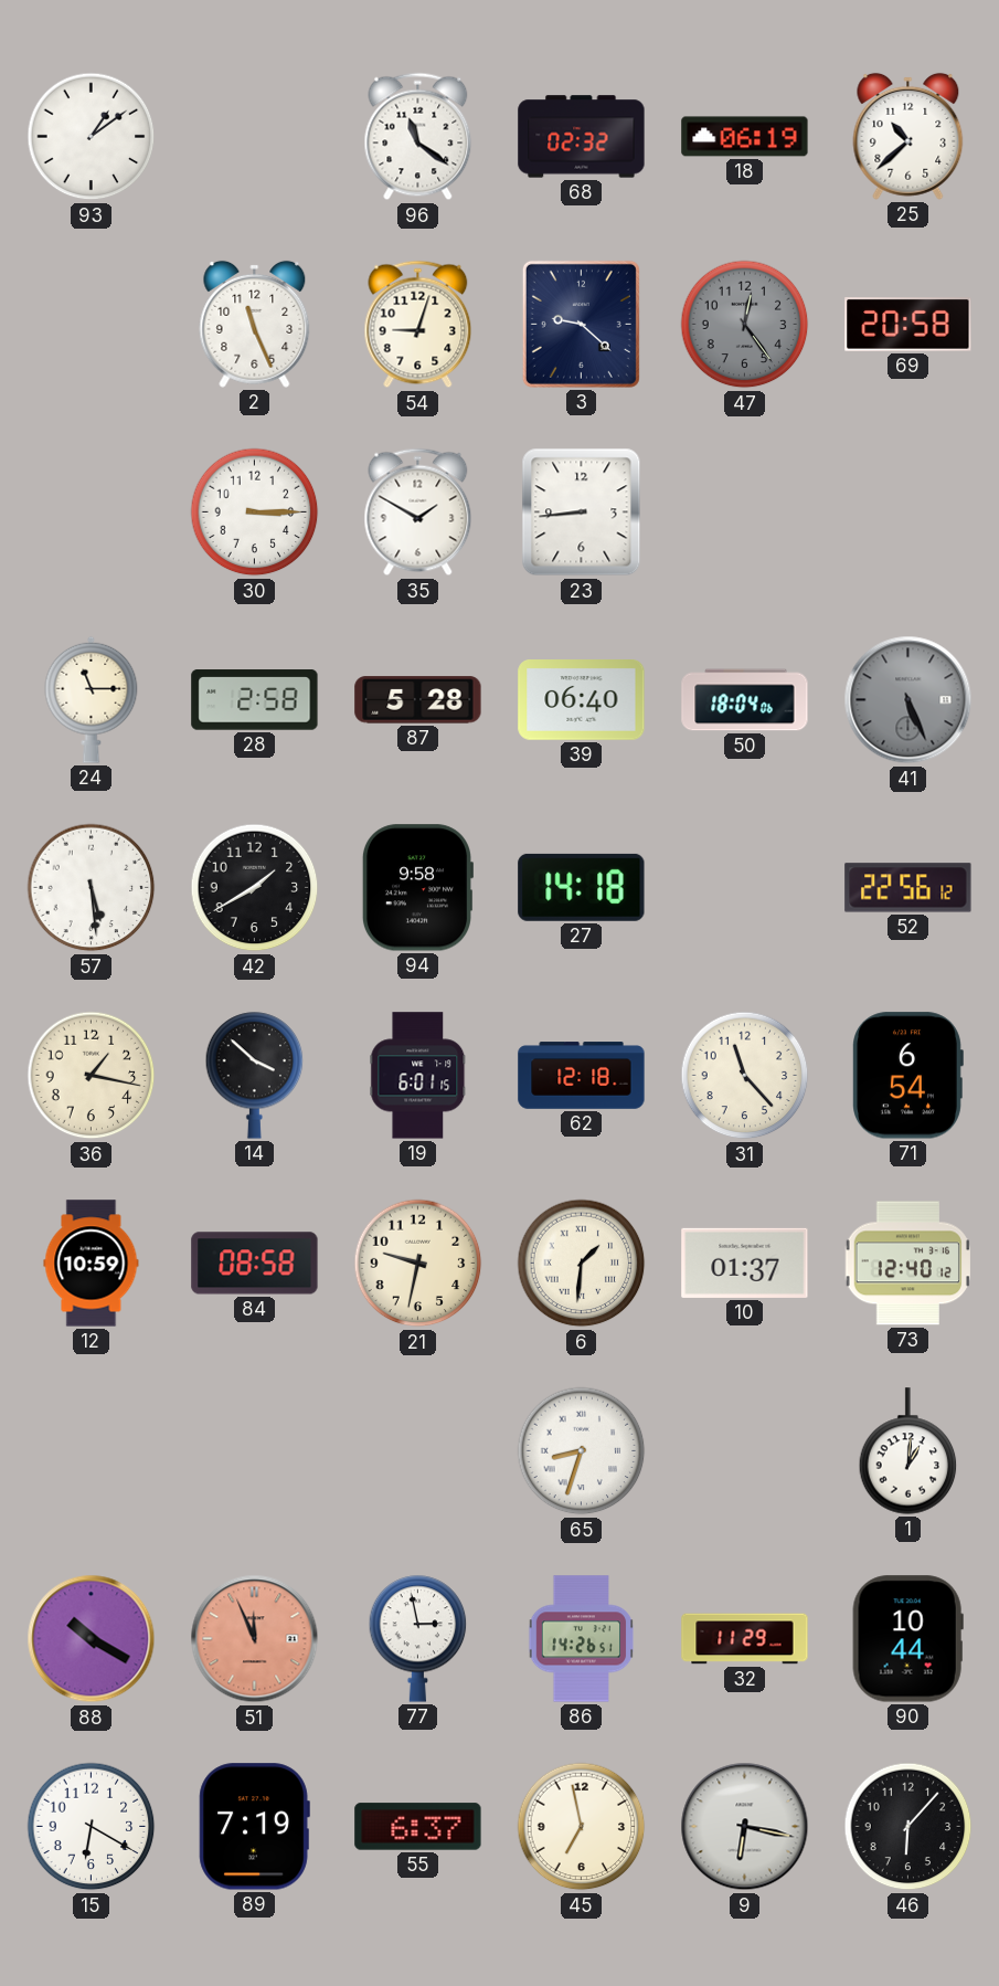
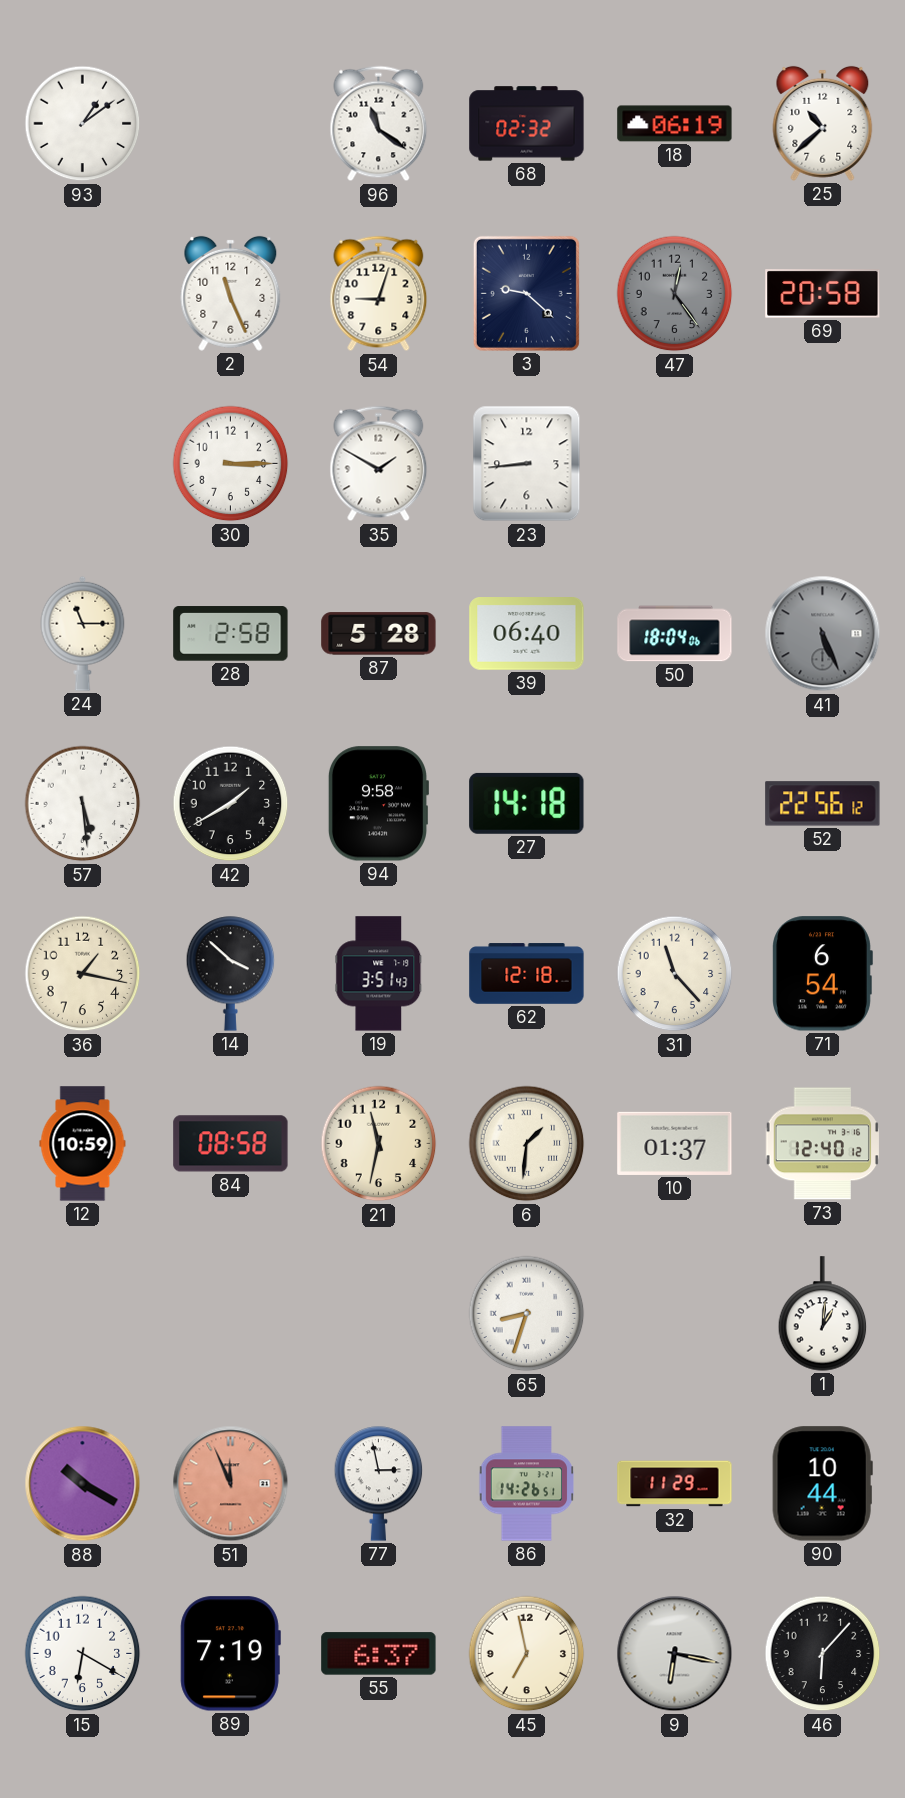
19: 6:01 -> 3:51 (379, 974)
21: 9:32 -> 11:32 (379, 1144)
